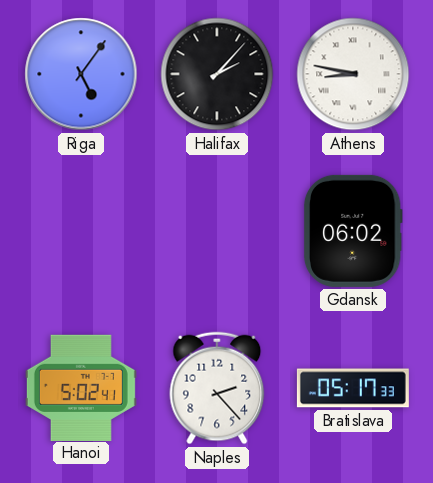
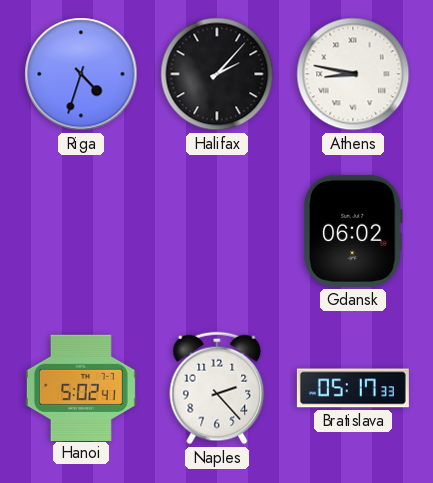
Riga: 5:06 -> 4:33 (81, 74)
